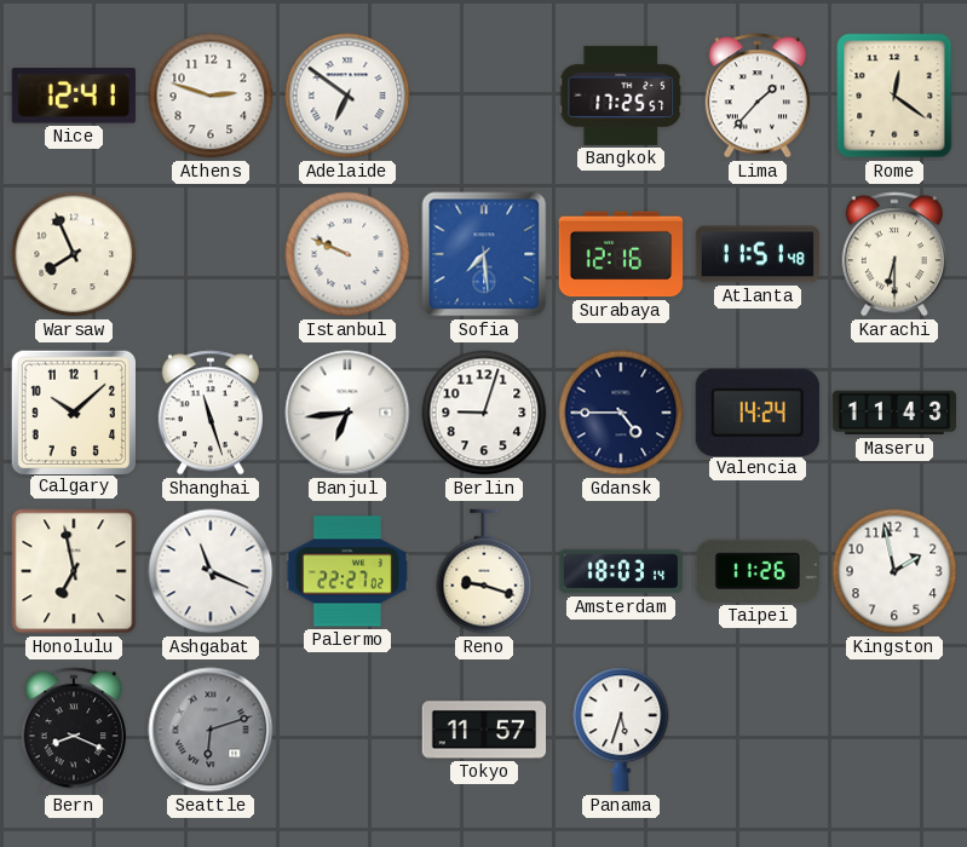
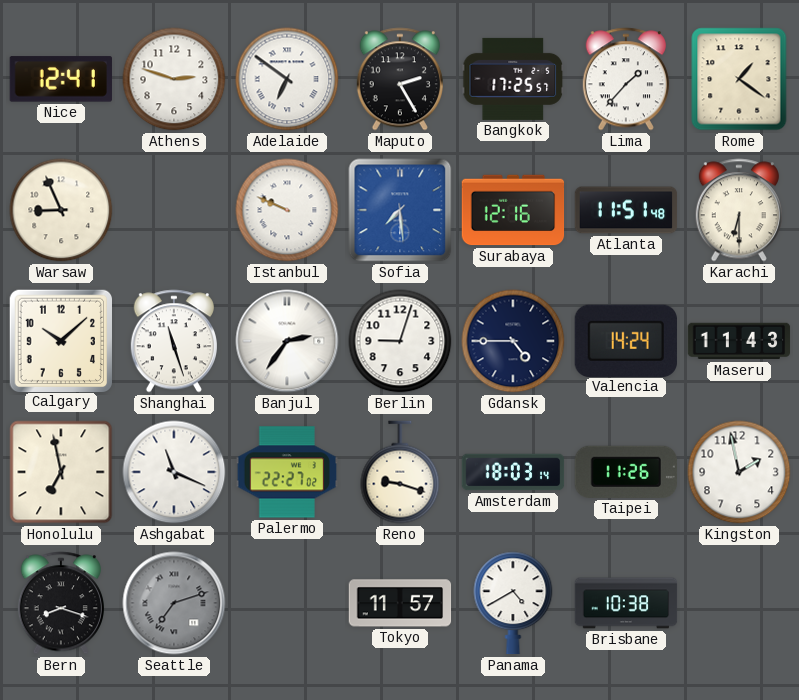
Maputo: none -> 2:25 (400, 79)
Rome: 12:21 -> 1:21 (739, 79)
Warsaw: 7:56 -> 8:56 (61, 210)
Banjul: 6:44 -> 2:36 (287, 341)
Bern: 8:19 -> 8:18 (61, 603)
Seattle: 6:12 -> 7:12 (174, 603)
Panama: 5:33 -> 4:40 (513, 603)
Brisbane: none -> 10:38 (626, 603)
